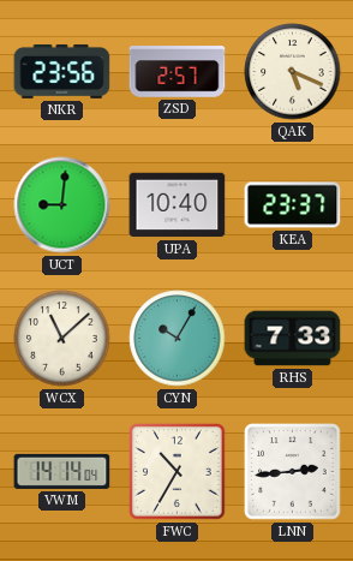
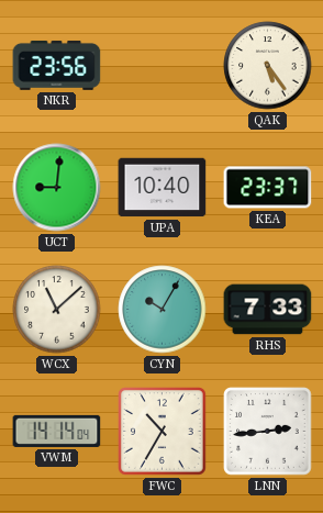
ZSD: 2:57 -> none (178, 72)
QAK: 5:19 -> 5:24 (268, 66)
